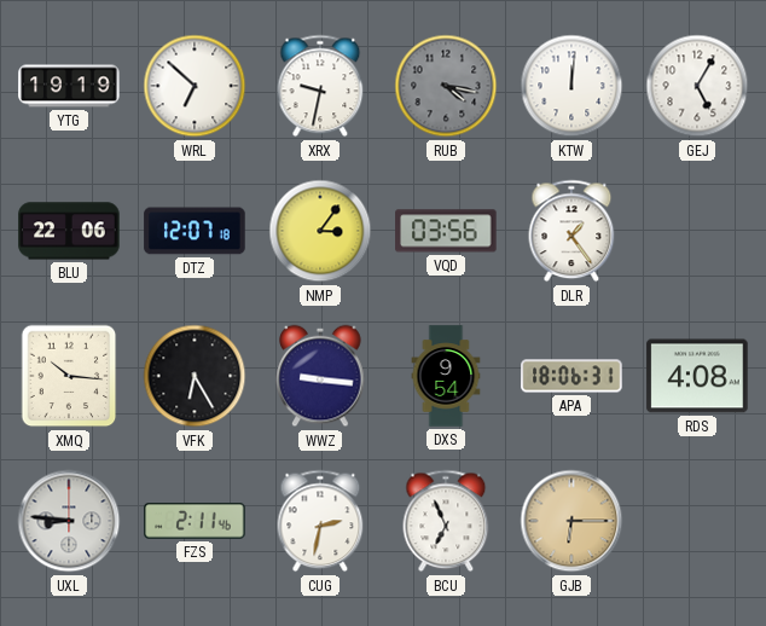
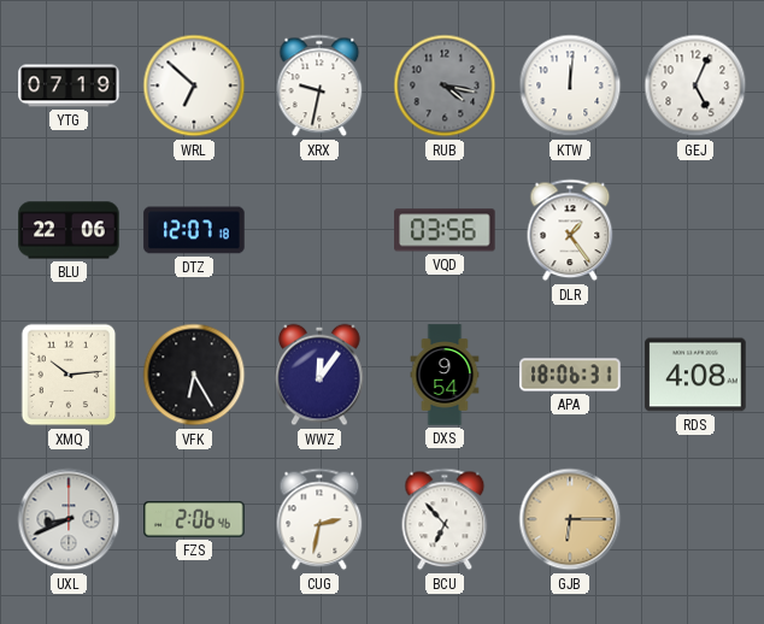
YTG: 19:19 -> 07:19 (69, 86)
GEJ: 5:05 -> 5:04 (695, 86)
NMP: 3:06 -> none (320, 231)
XMQ: 10:16 -> 10:14 (69, 375)
WWZ: 9:16 -> 12:06 (319, 375)
UXL: 8:46 -> 8:41 (69, 519)
FZS: 2:11 -> 2:06 (194, 520)
BCU: 6:56 -> 6:53 (445, 519)
